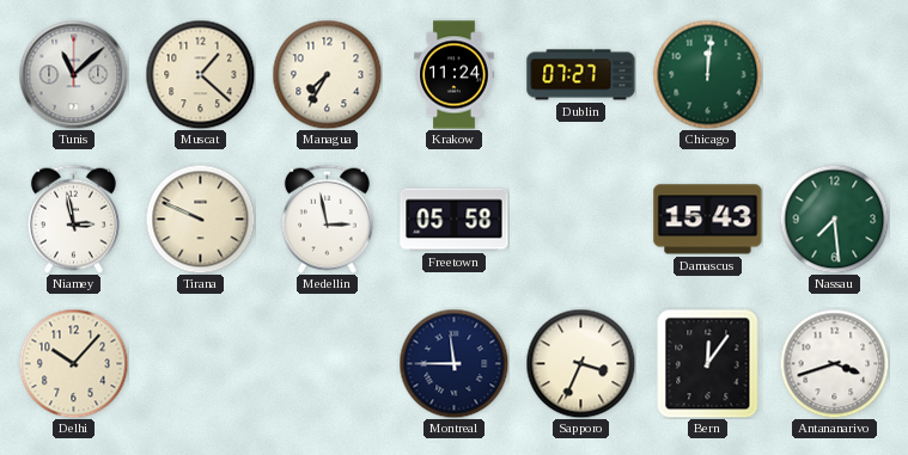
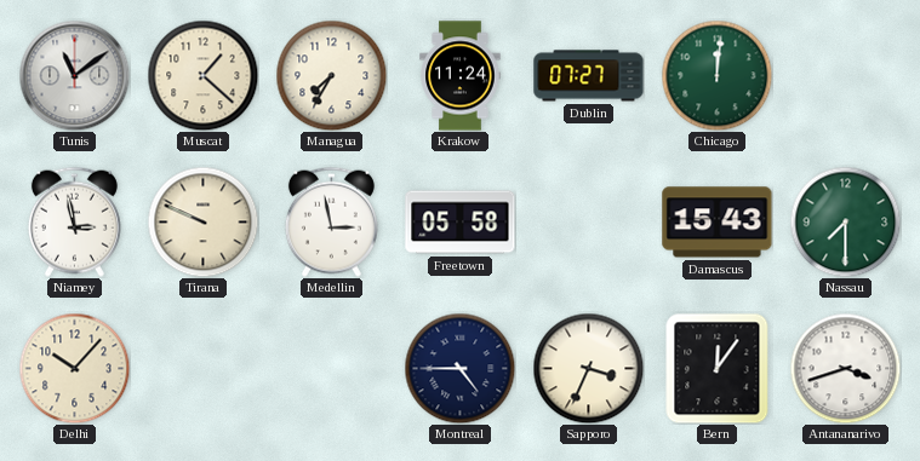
Tunis: 11:08 -> 11:09 (74, 75)
Nassau: 7:29 -> 7:30 (845, 221)
Montreal: 11:45 -> 4:45 (459, 368)
